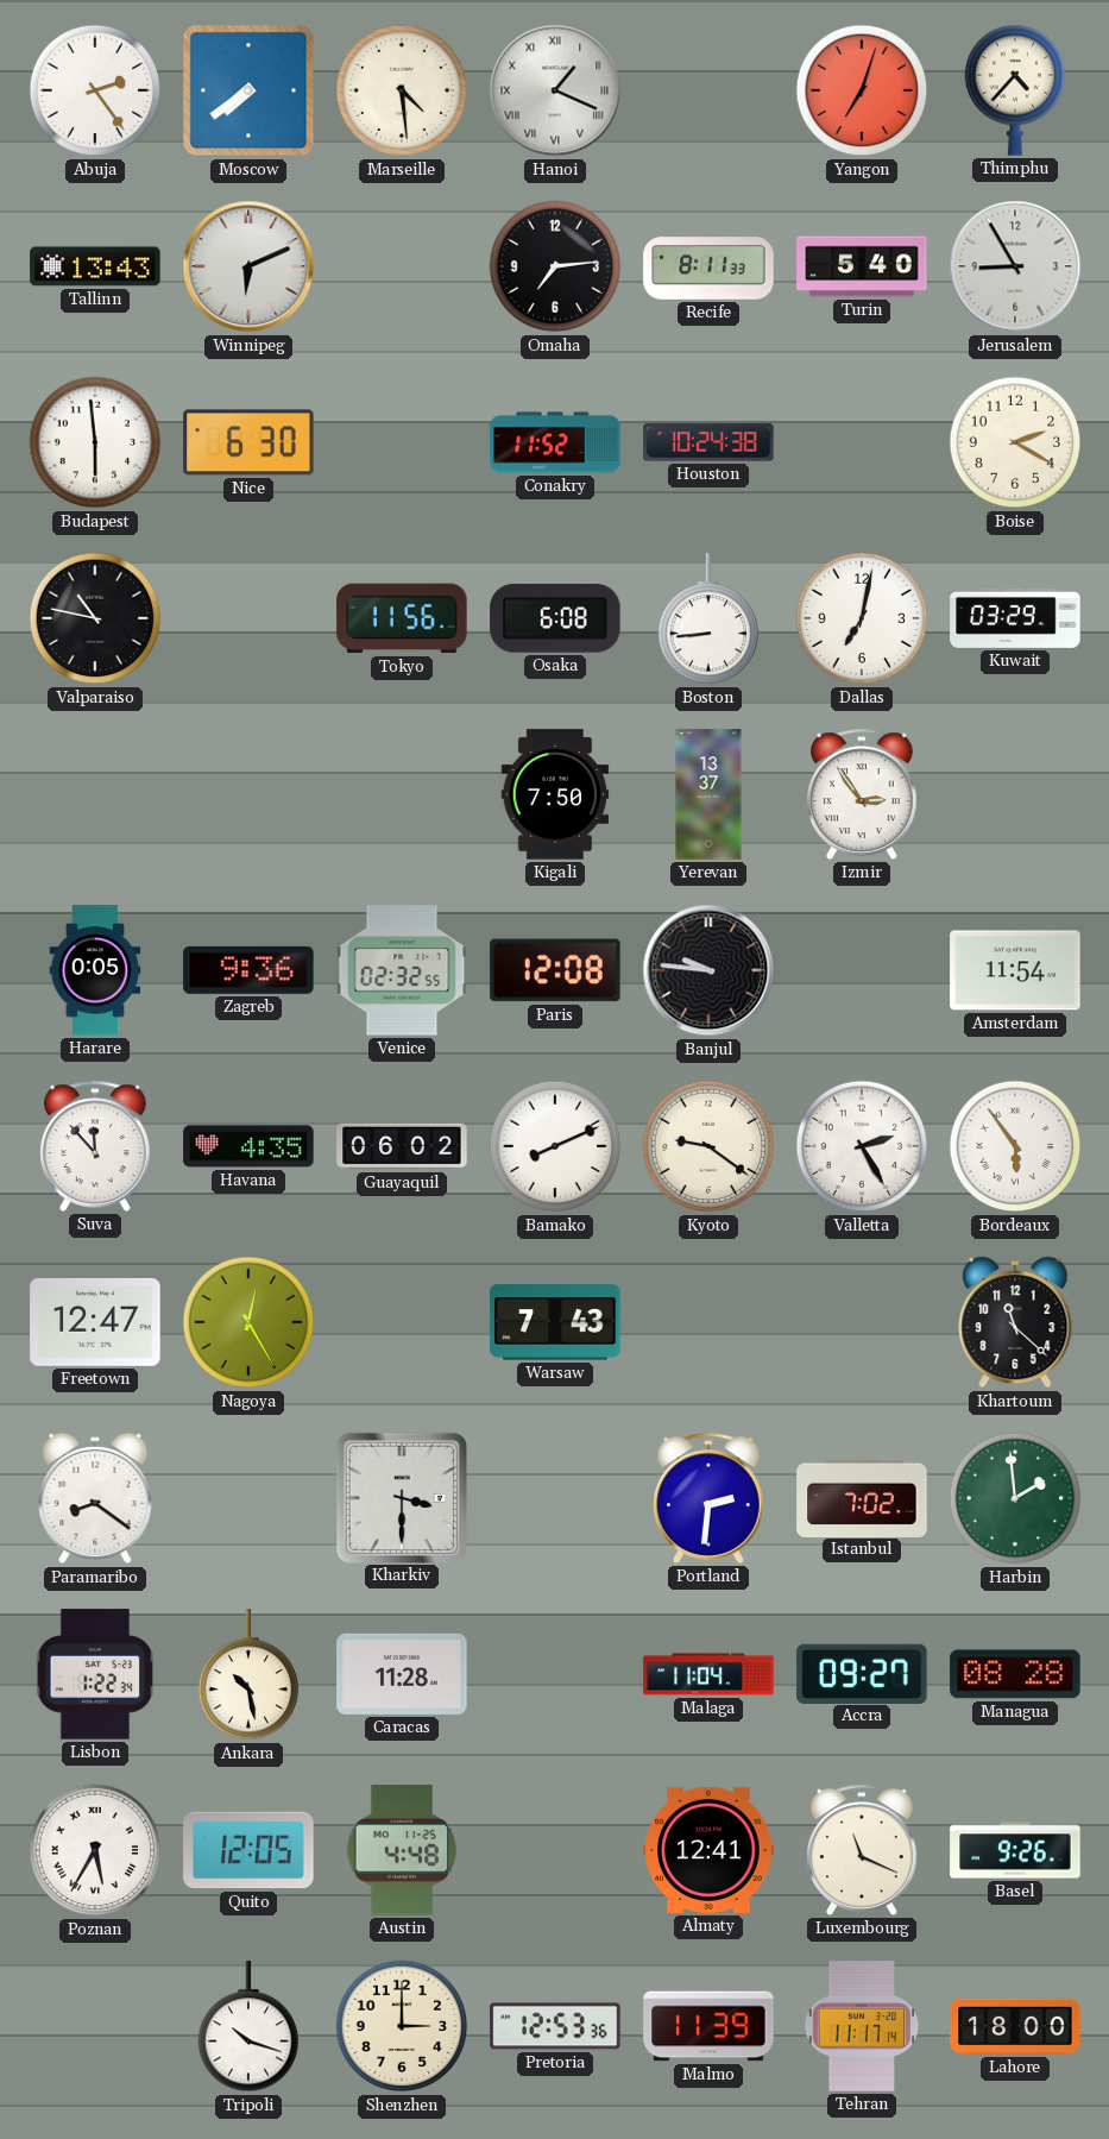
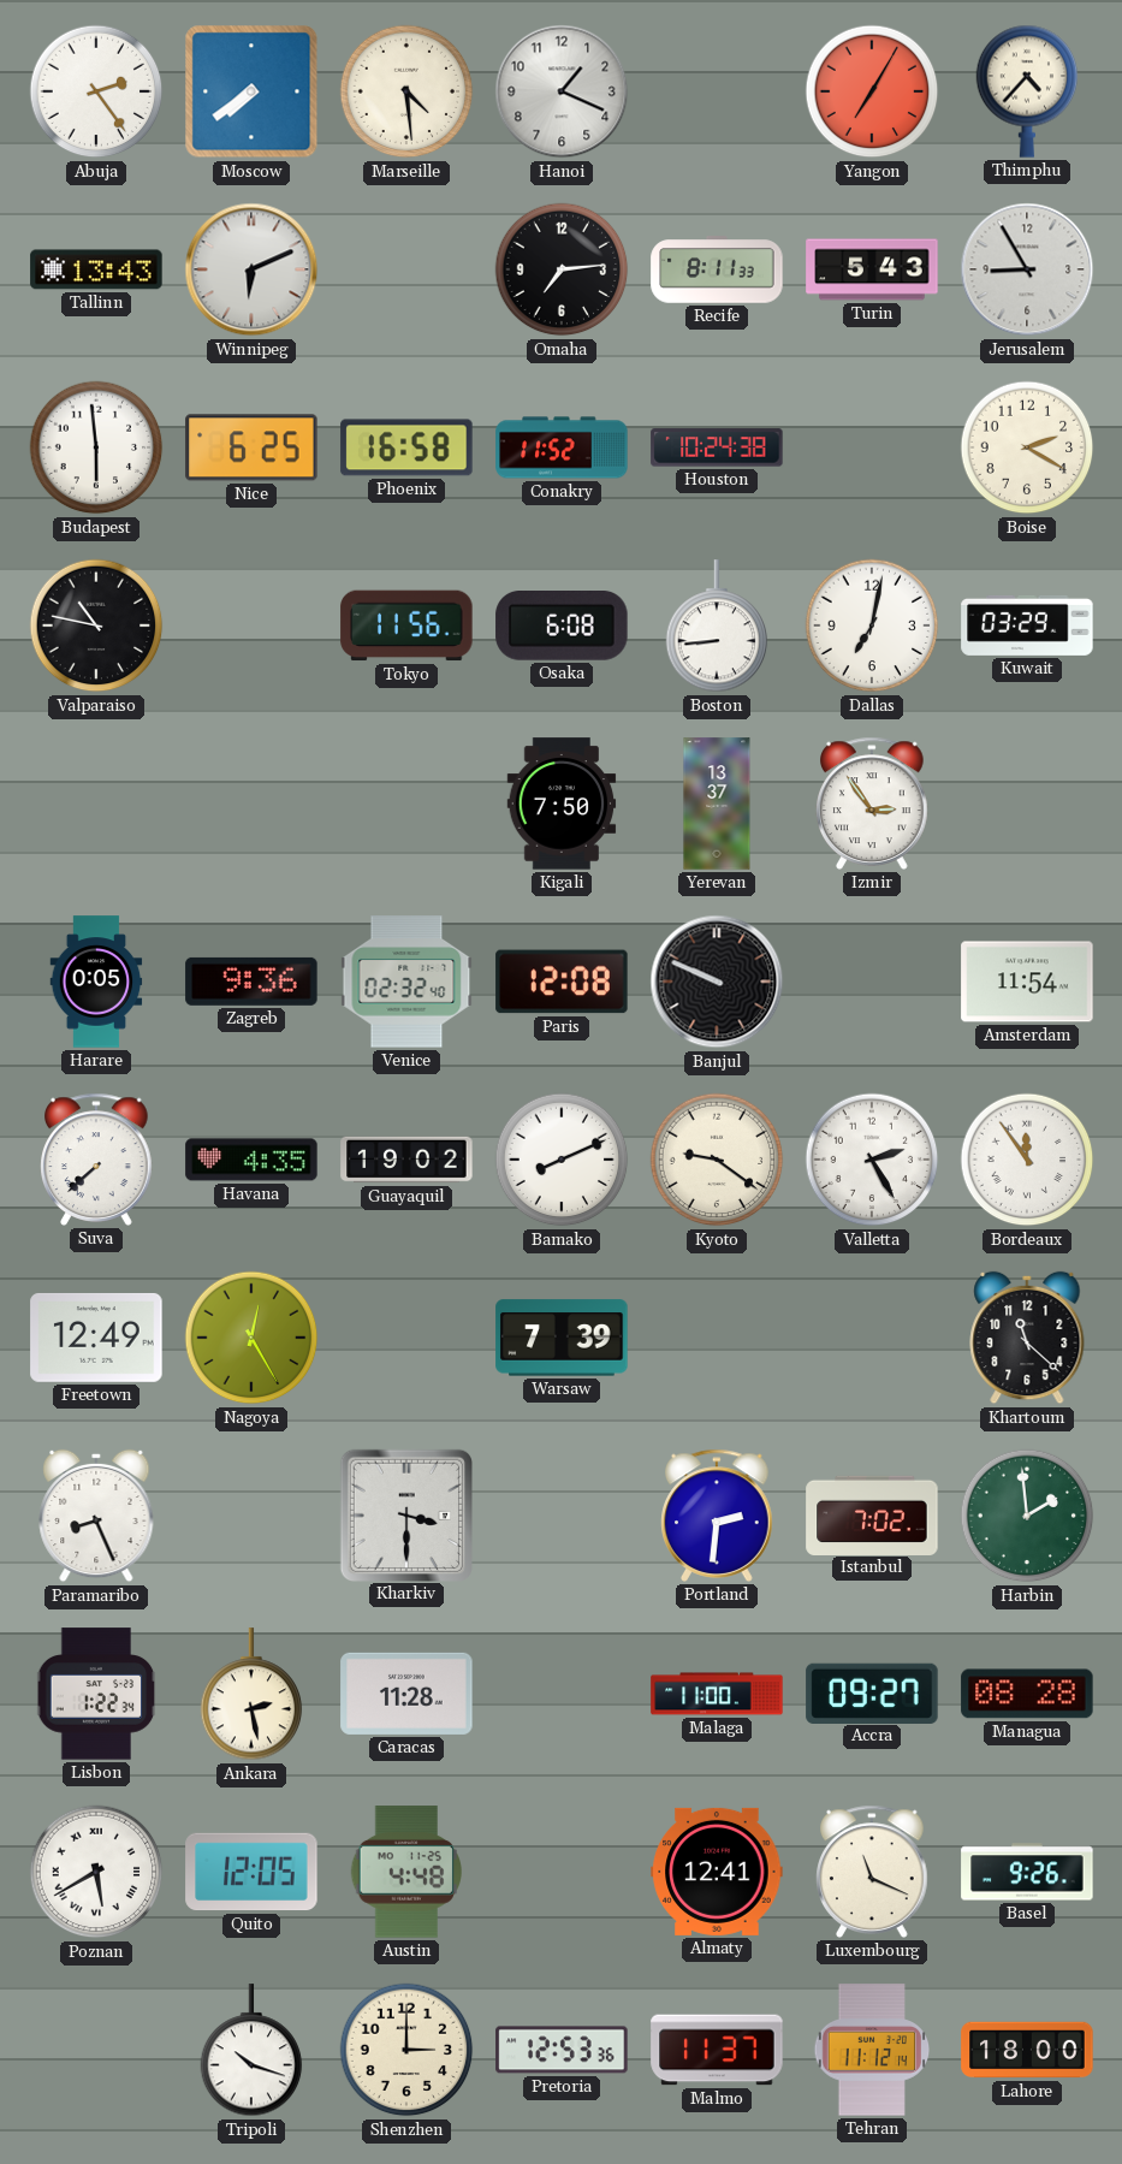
Hanoi numerals: Roman -> Arabic (562, 91)
Yangon: 7:03 -> 7:05 (872, 91)
Turin: 5:40 -> 5:43 (872, 269)
Nice: 6:30 -> 6:25 (251, 447)
Phoenix: none -> 16:58 (406, 447)
Venice: 02:32:55 -> 02:32:40 (406, 982)
Banjul: 9:46 -> 9:49 (717, 982)
Suva: 11:53 -> 7:38 (96, 1160)
Guayaquil: 06:02 -> 19:02 (406, 1160)
Bordeaux: 5:54 -> 11:54 (1027, 1160)
Freetown: 12:47 -> 12:49 (96, 1338)
Warsaw: 7:43 -> 7:39 (562, 1338)
Paramaribo: 8:21 -> 8:26 (96, 1516)
Ankara: 10:28 -> 2:28 (251, 1695)
Malaga: 11:04 -> 11:00 (717, 1694)
Poznan: 5:35 -> 5:40 (96, 1872)
Malmo: 11:39 -> 11:37 (717, 2050)
Tehran: 11:17 -> 11:12 (872, 2050)
